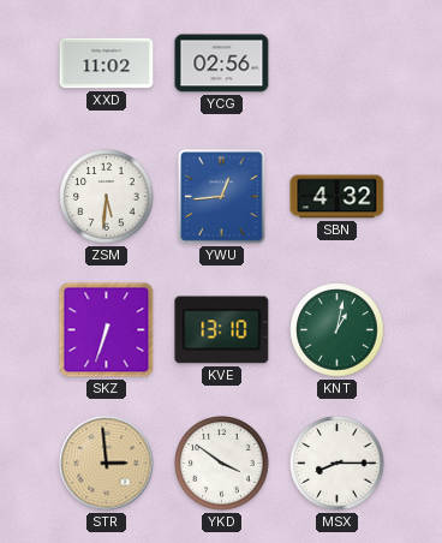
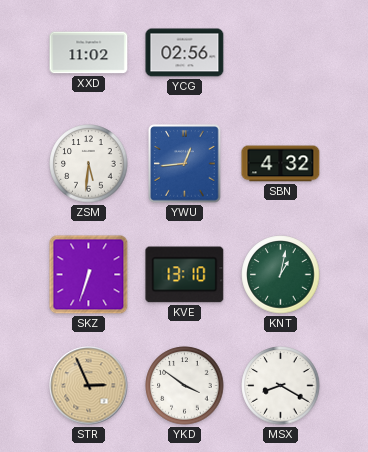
STR: 2:59 -> 2:56 (89, 386)
MSX: 8:15 -> 8:20 (281, 386)
